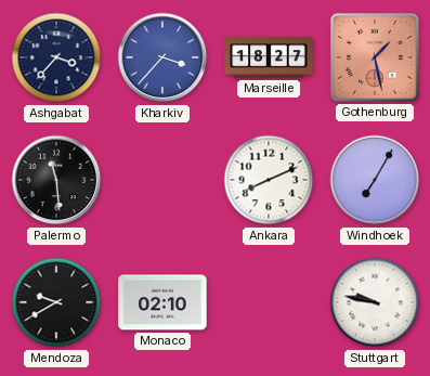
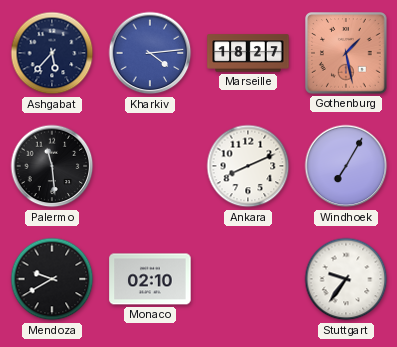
Ashgabat: 3:37 -> 5:37 (52, 53)
Kharkiv: 3:37 -> 4:14 (150, 53)
Stuttgart: 9:47 -> 9:36 (346, 279)
